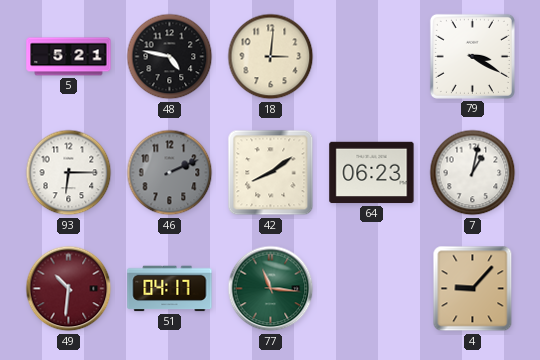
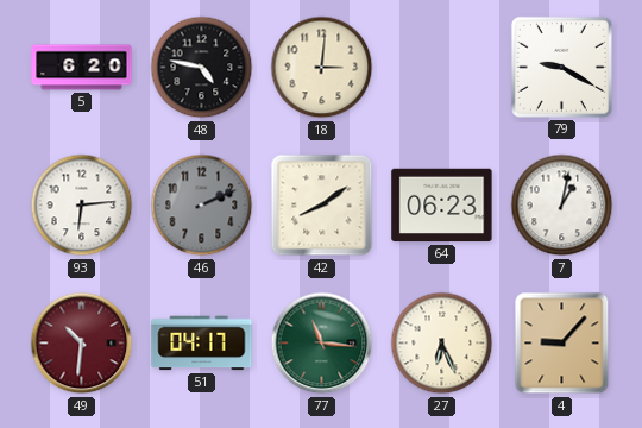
5: 5:21 -> 6:20 (82, 68)
79: 3:20 -> 9:20 (561, 67)
93: 6:15 -> 6:14 (82, 206)
27: none -> 6:26 (442, 344)
